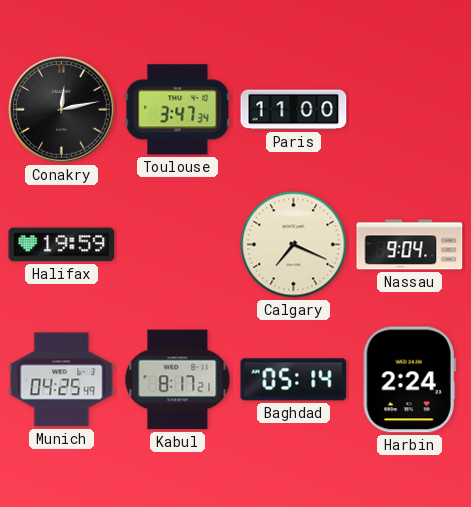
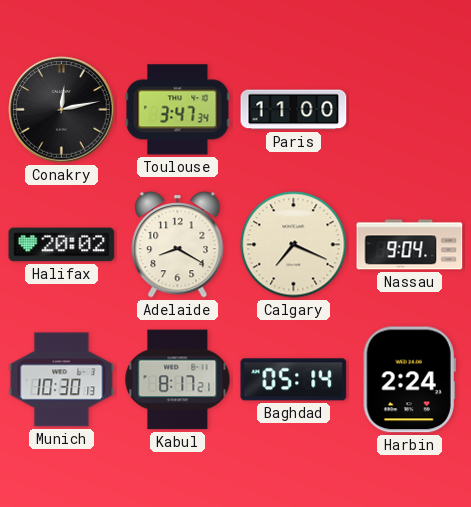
Halifax: 19:59 -> 20:02 (62, 245)
Adelaide: none -> 8:20 (178, 245)
Munich: 04:25 -> 10:30 (62, 380)
